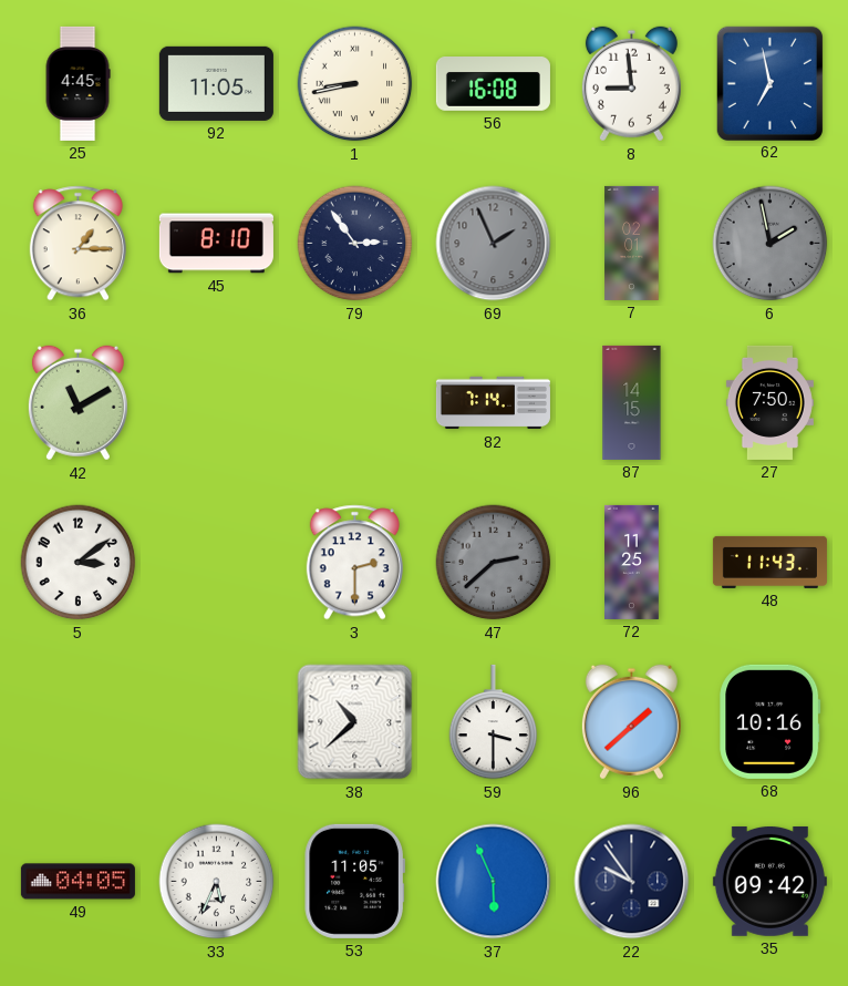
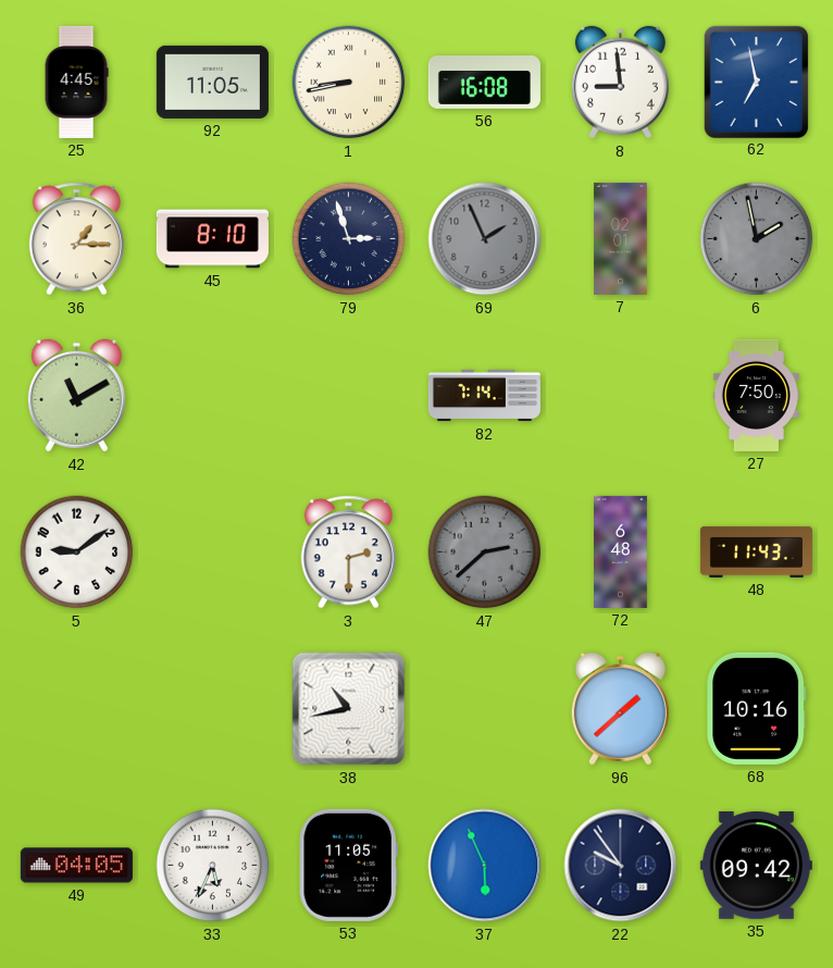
79: 2:54 -> 2:57 (349, 239)
87: 14:15 -> none (632, 402)
5: 3:09 -> 9:09 (77, 553)
72: 11:25 -> 6:48 (621, 551)
38: 10:38 -> 10:43 (349, 709)
59: 3:30 -> none (494, 722)
